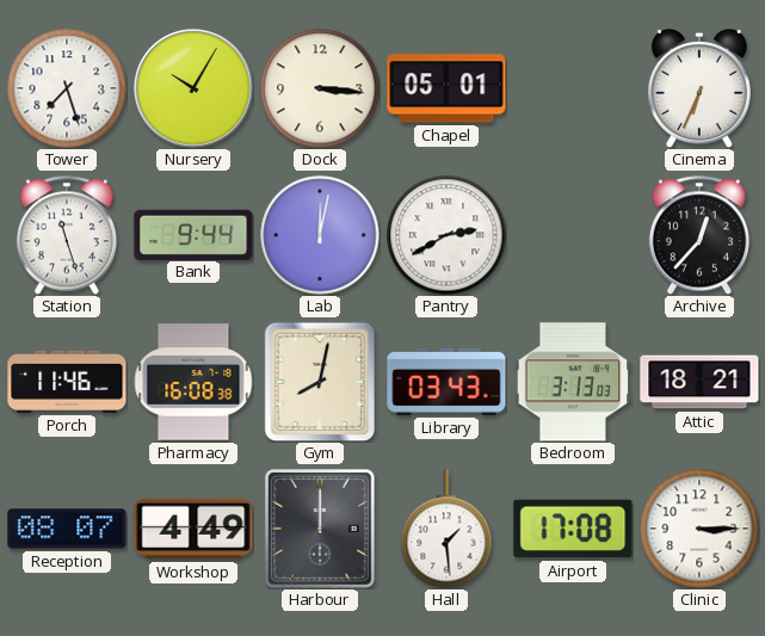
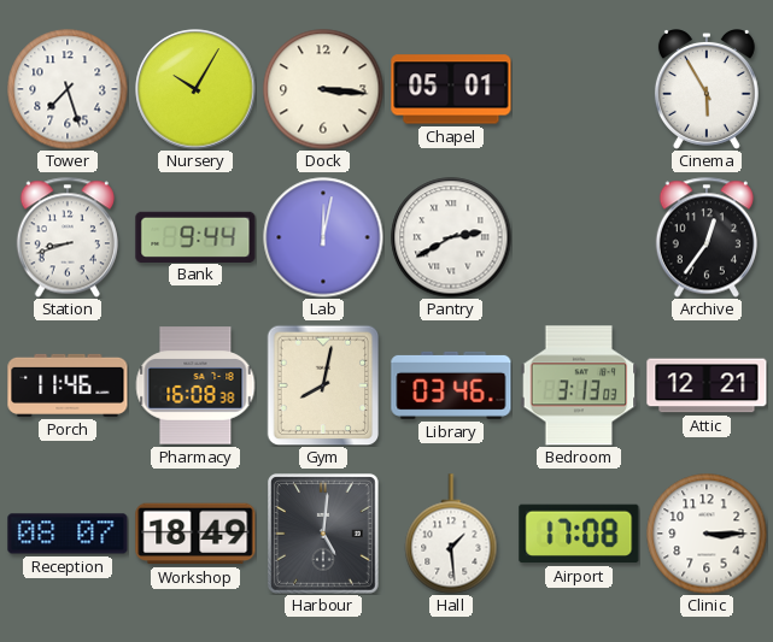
Cinema: 6:34 -> 5:55 (707, 90)
Station: 11:27 -> 8:42 (68, 237)
Archive: 12:37 -> 12:36 (707, 237)
Library: 03:43 -> 03:46 (451, 385)
Attic: 18:21 -> 12:21 (707, 385)
Workshop: 4:49 -> 18:49 (195, 534)
Harbour: 12:00 -> 5:01 (324, 535)
